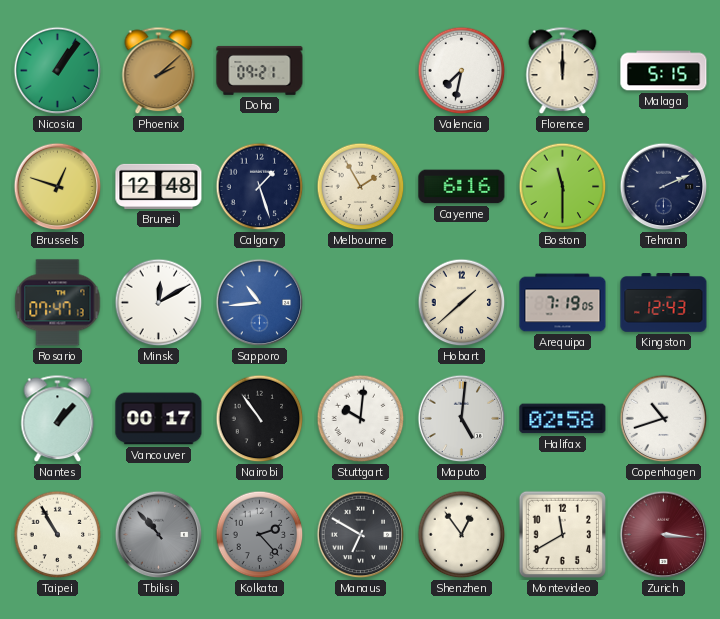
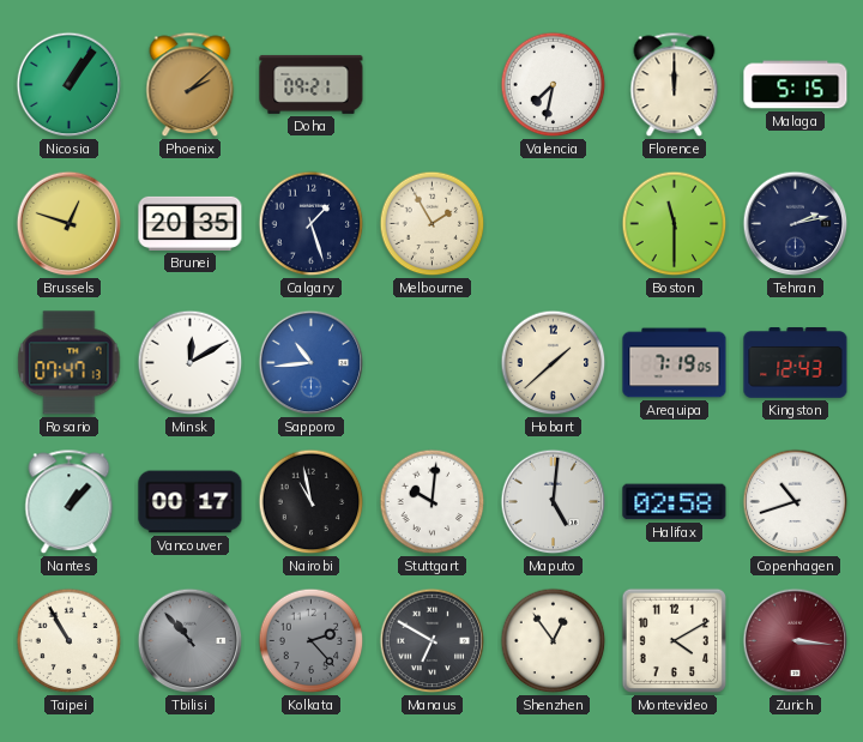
Brunei: 12:48 -> 20:35 (191, 223)
Cayenne: 6:16 -> none (462, 187)
Tehran: 2:11 -> 2:13 (796, 224)
Nairobi: 10:54 -> 10:58 (312, 502)
Montevideo: 11:40 -> 4:10 (675, 641)
